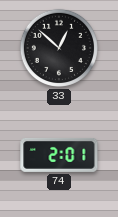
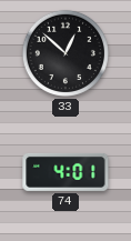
74: 2:01 -> 4:01 (65, 172)
